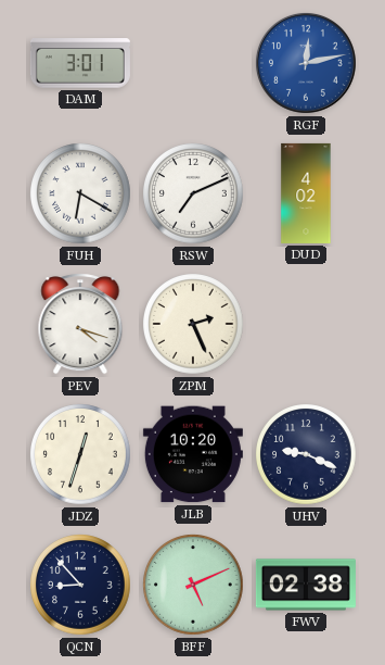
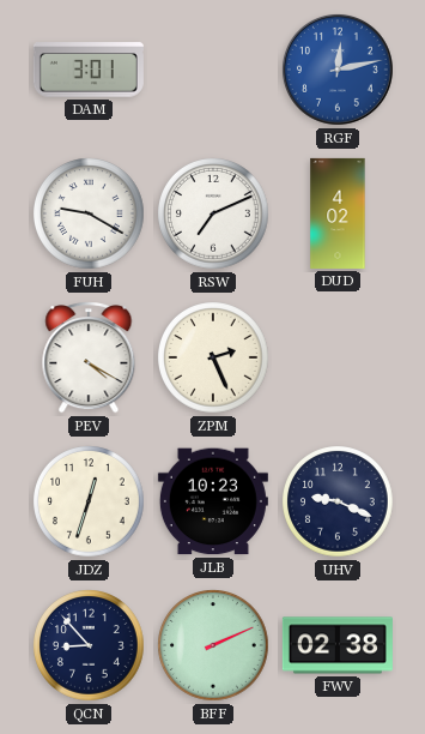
FUH: 6:20 -> 9:20 (89, 213)
PEV: 4:18 -> 4:20 (89, 359)
JLB: 10:20 -> 10:23 (213, 501)
BFF: 5:11 -> 2:11 (213, 645)
